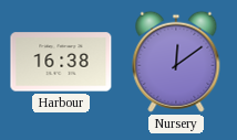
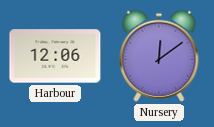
Harbour: 16:38 -> 12:06 (55, 56)
